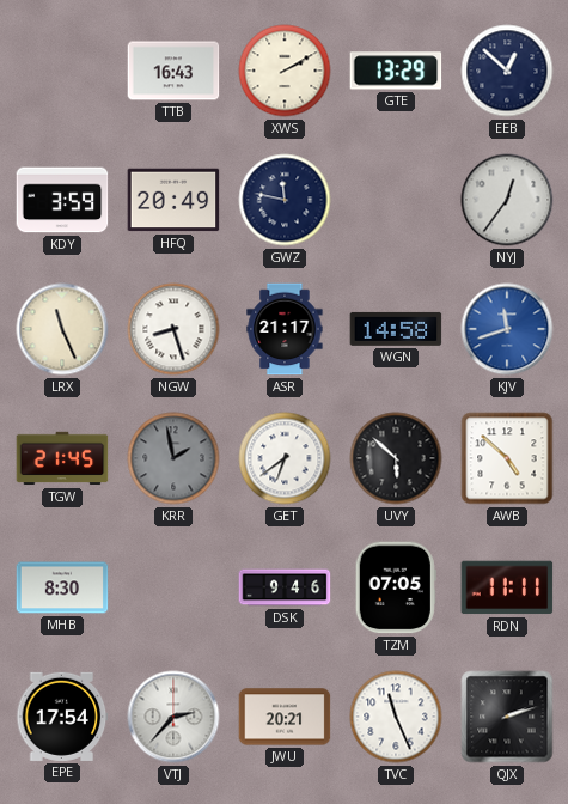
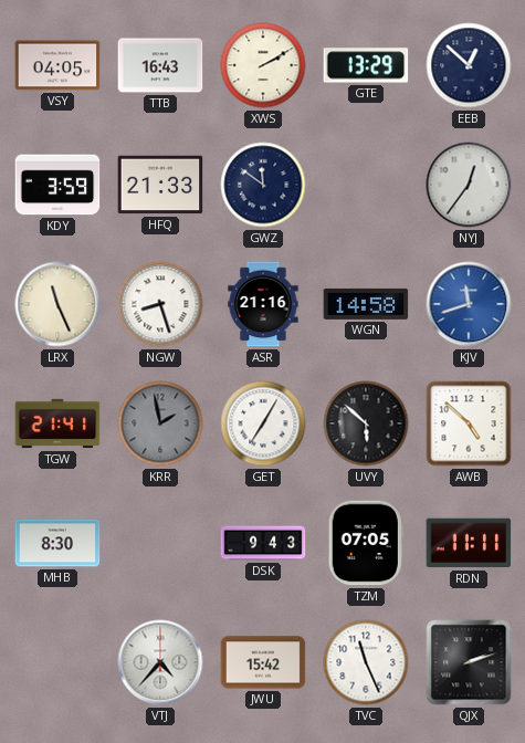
VSY: none -> 04:05 (57, 65)
HFQ: 20:49 -> 21:33 (160, 185)
GWZ: 11:47 -> 11:51 (263, 185)
ASR: 21:17 -> 21:16 (263, 304)
TGW: 21:45 -> 21:41 (57, 423)
GET: 6:39 -> 7:05 (263, 423)
DSK: 9:46 -> 9:43 (263, 543)
EPE: 17:54 -> none (62, 717)
VTJ: 2:37 -> 4:37 (160, 662)
JWU: 20:21 -> 15:42 (263, 662)
